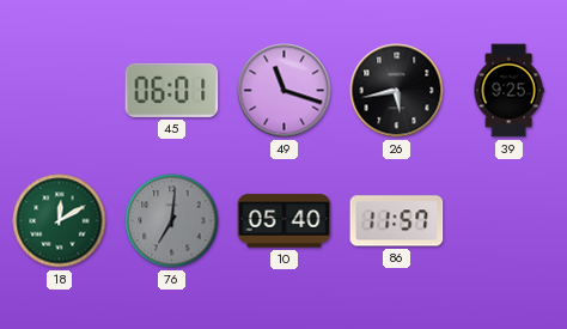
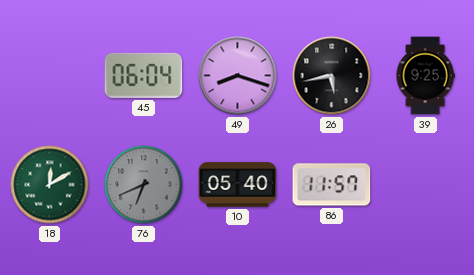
45: 06:01 -> 06:04 (144, 75)
49: 11:18 -> 8:18 (238, 76)
76: 7:01 -> 6:41 (144, 185)
